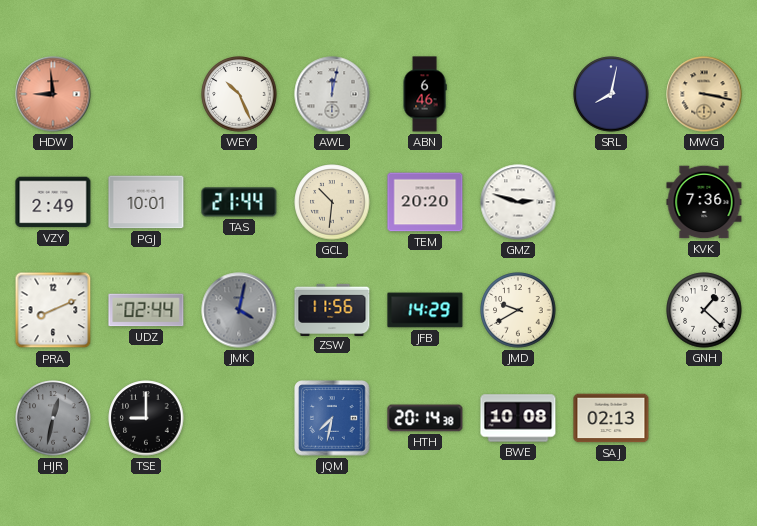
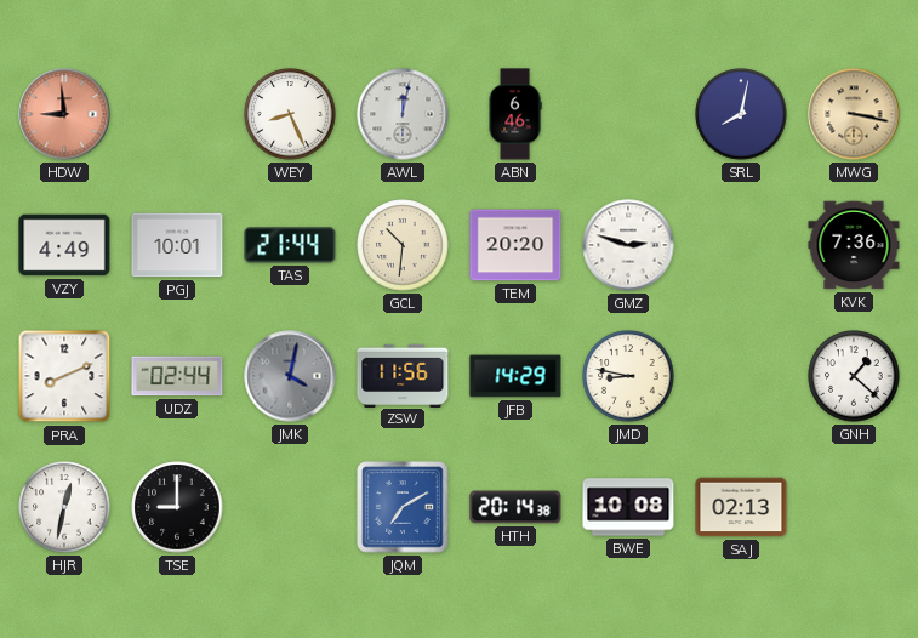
WEY: 10:26 -> 8:26 (290, 114)
VZY: 2:49 -> 4:49 (64, 245)
JMD: 9:40 -> 8:47 (628, 376)
HJR dial: grey -> white (64, 507)
JQM: 7:32 -> 7:10 (403, 507)
